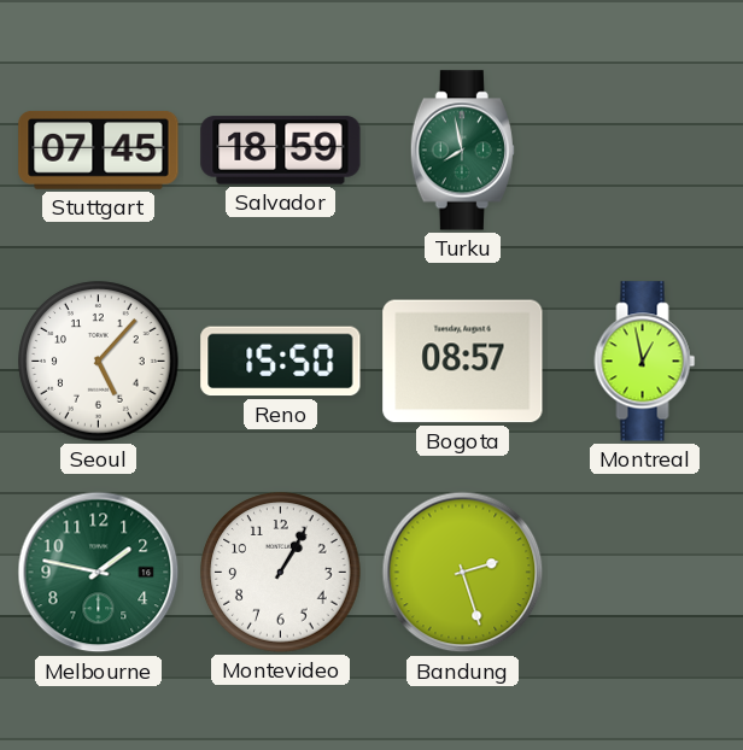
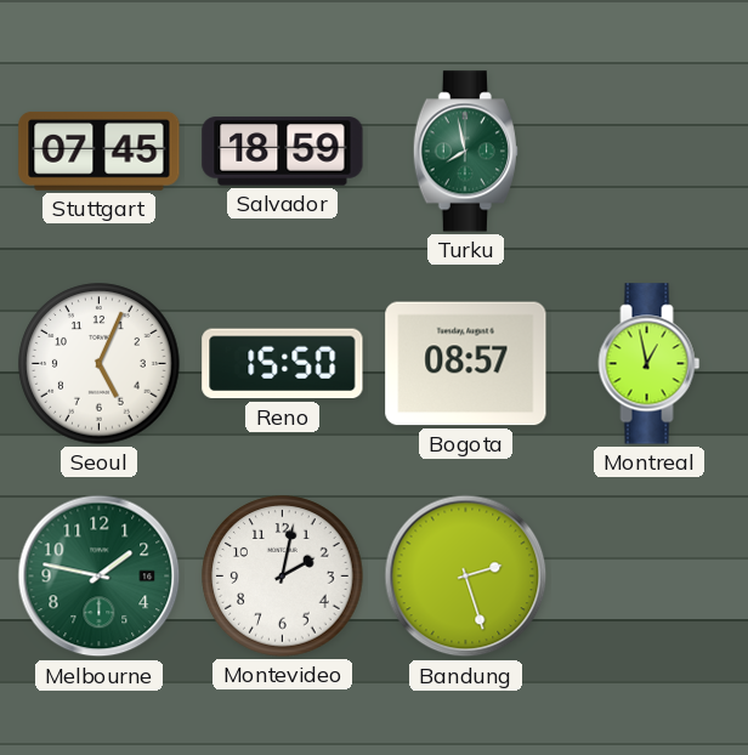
Seoul: 5:07 -> 5:04 (100, 364)
Montevideo: 1:05 -> 2:02 (283, 577)
